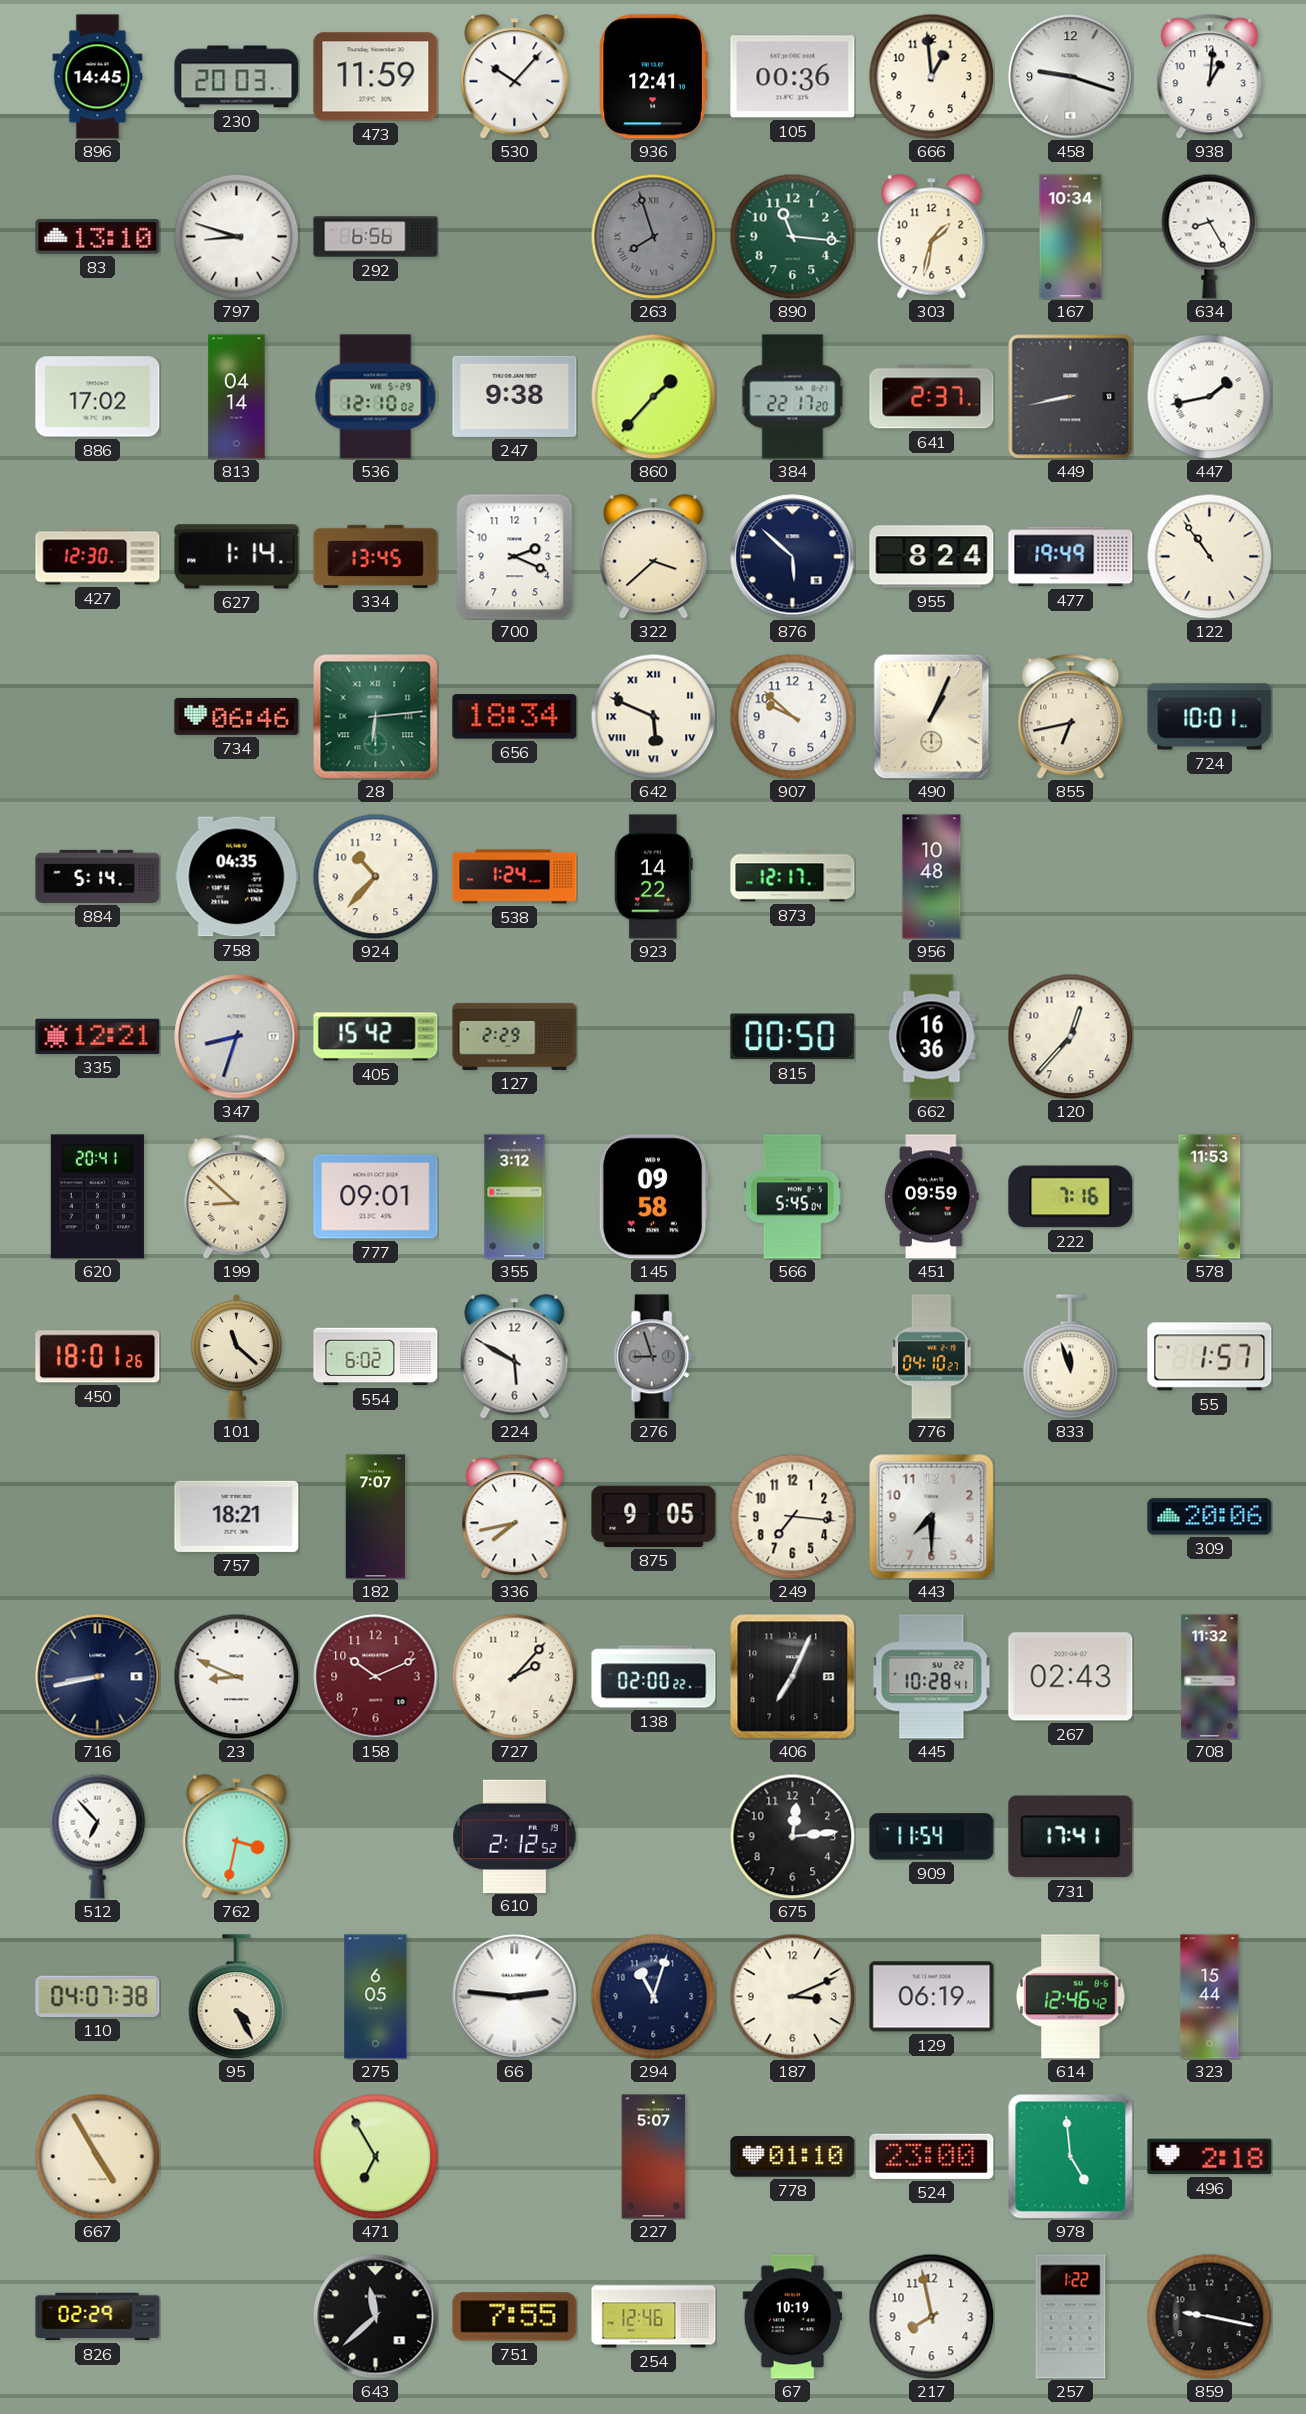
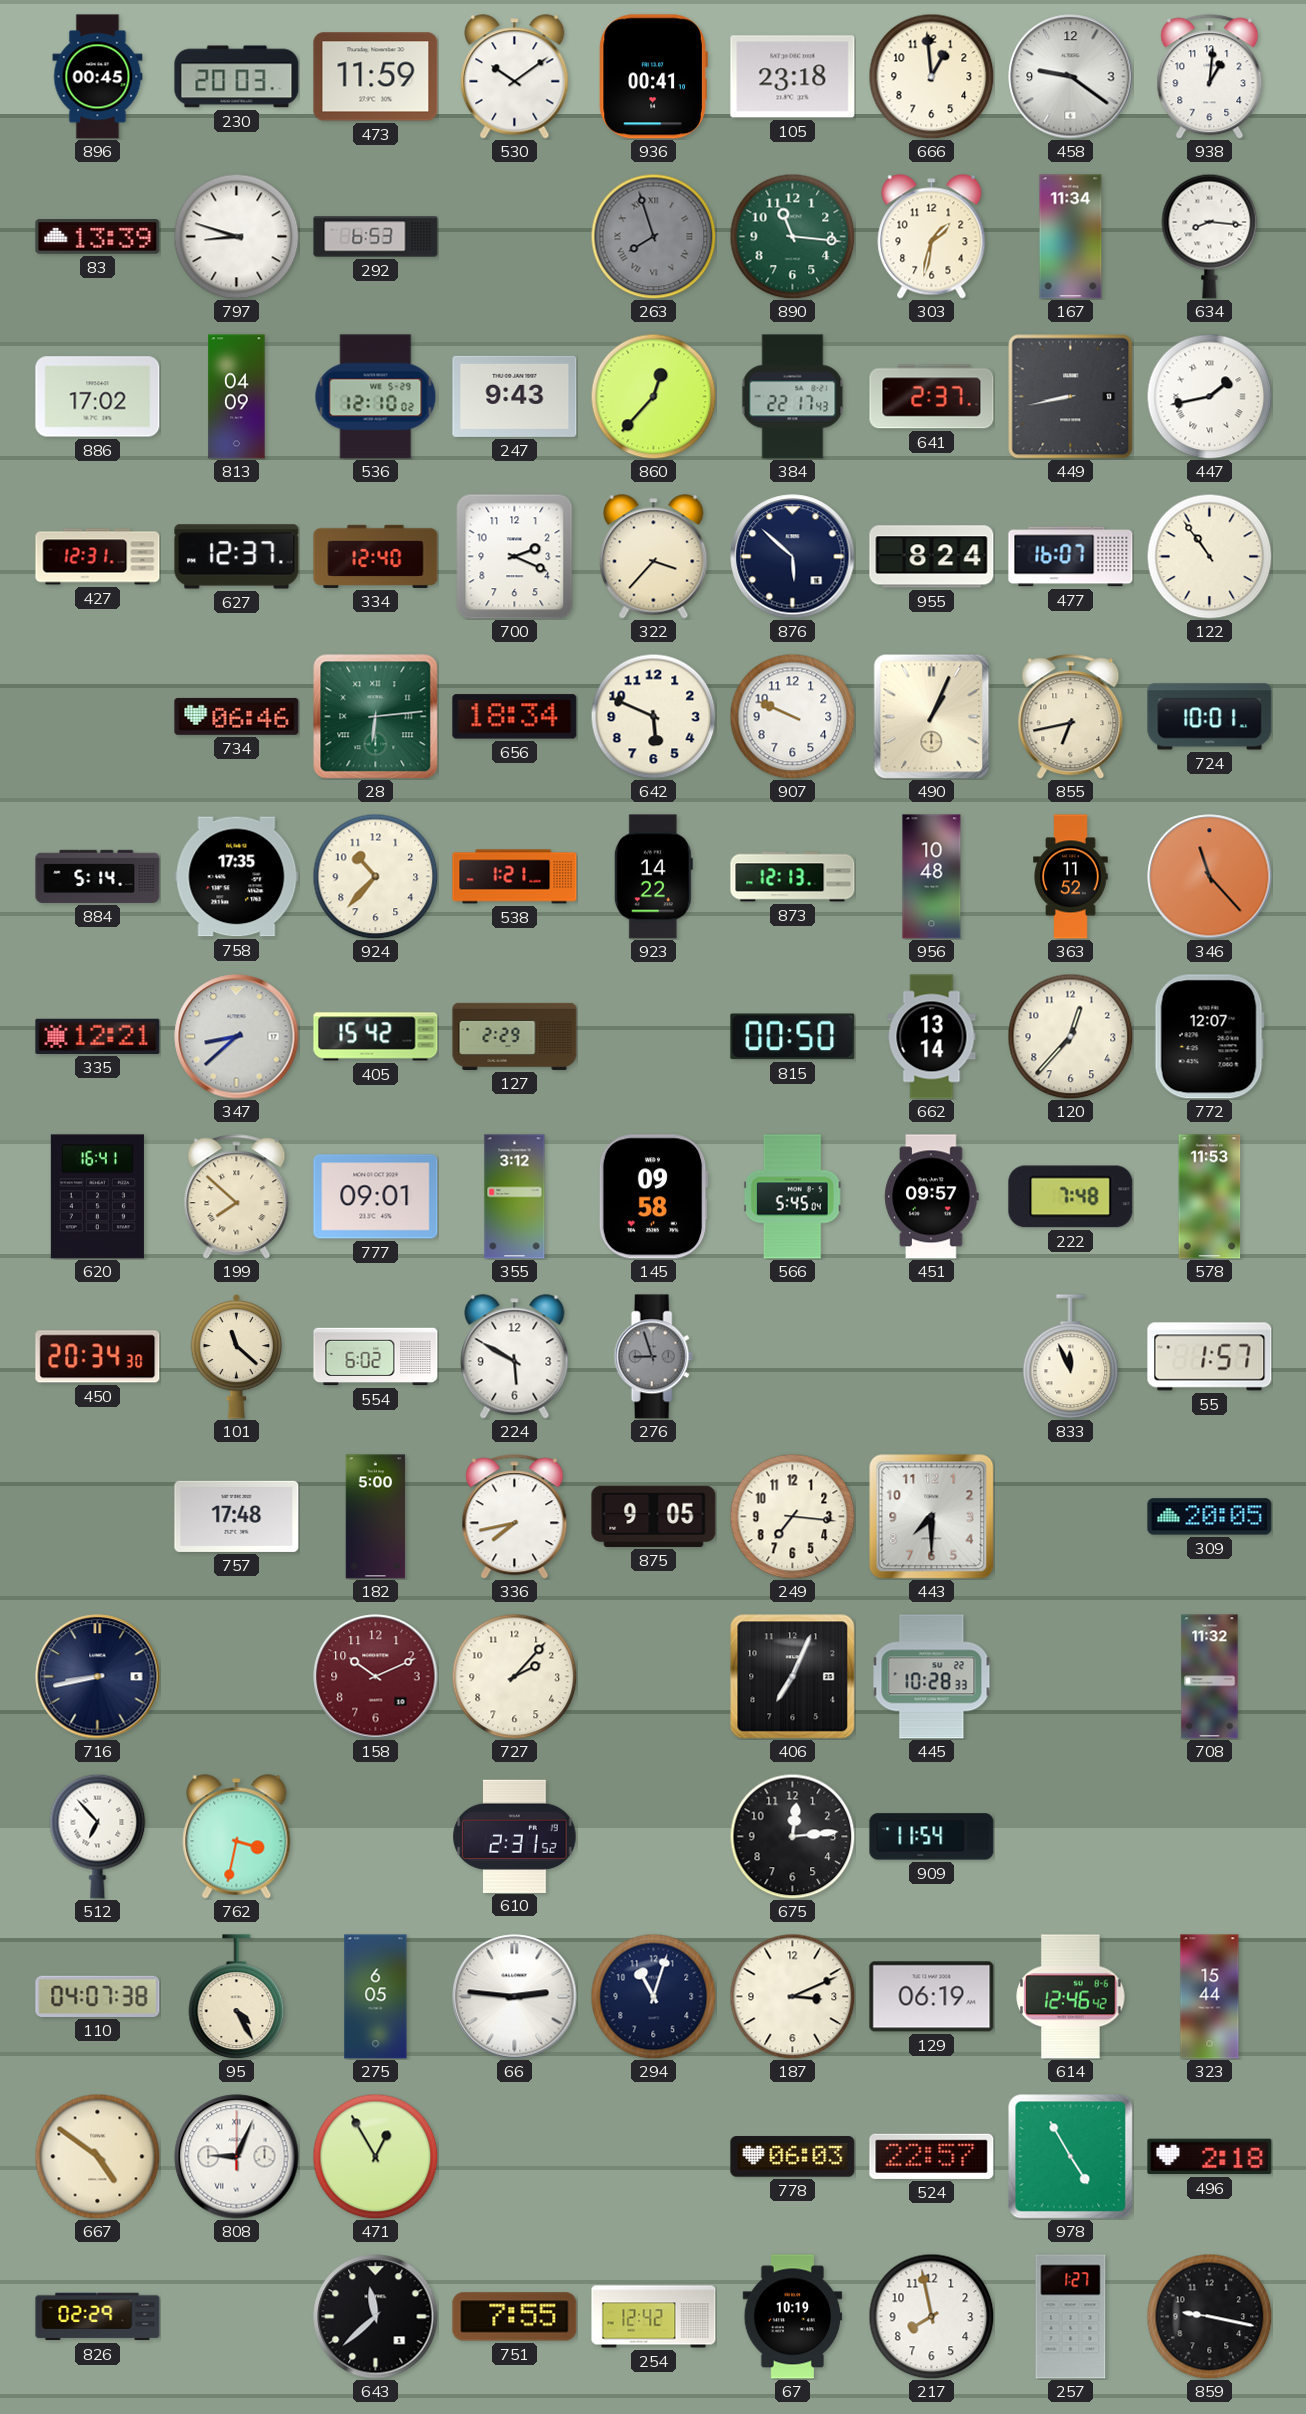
896: 14:45 -> 00:45 (98, 77)
530: 10:07 -> 10:09 (515, 77)
936: 12:41 -> 00:41 (653, 77)
105: 00:36 -> 23:18 (793, 77)
458: 9:18 -> 9:21 (1071, 77)
83: 13:10 -> 13:39 (98, 237)
292: 6:56 -> 6:53 (376, 237)
167: 10:34 -> 11:34 (1071, 237)
634: 8:25 -> 8:16 (1210, 236)
813: 04:14 -> 04:09 (237, 397)
247: 9:38 -> 9:43 (515, 396)
860: 1:37 -> 12:37 (653, 396)
384: 22:17:20 -> 22:17:43 (793, 397)
427: 12:30 -> 12:31 (98, 557)
627: 1:14 -> 12:37 (237, 557)
334: 13:45 -> 12:40 (376, 556)
322: 3:38 -> 3:37 (654, 557)
477: 19:49 -> 16:07 (1071, 557)
642 numerals: Roman -> Arabic (653, 716)
907: 9:52 -> 9:49 (792, 716)
758: 04:35 -> 17:35 (237, 877)
538: 1:24 -> 1:21 (515, 877)
873: 12:17 -> 12:13 (793, 877)
363: none -> 11:52 (1071, 877)
346: none -> 11:23 (1210, 877)
347: 8:33 -> 8:38 (237, 1037)
662: 16:36 -> 13:14 (932, 1037)
772: none -> 12:07 (1209, 1037)
620: 20:41 -> 16:41 (97, 1197)
199: 8:52 -> 7:52 (237, 1197)
451: 09:59 -> 09:57 (932, 1197)
222: 7:16 -> 7:48 (1071, 1197)
450: 18:01 -> 20:34 (98, 1357)
776: 04:10 -> none (932, 1357)
833: 11:57 -> 11:56 (1071, 1357)
757: 18:21 -> 17:48 (237, 1516)
182: 7:07 -> 5:00 (376, 1517)
309: 20:06 -> 20:05 (1210, 1517)
23: 8:49 -> none (236, 1676)
138: 02:00 -> none (654, 1677)
445: 10:28:41 -> 10:28:33 (932, 1677)
267: 02:43 -> none (1071, 1677)
610: 2:12 -> 2:31 (515, 1836)
731: 17:41 -> none (1071, 1837)
667: 4:55 -> 4:51 (97, 2156)
808: none -> 9:04 (237, 2157)
471: 6:55 -> 12:55 (375, 2156)
227: 5:07 -> none (654, 2157)
778: 01:10 -> 06:03 (793, 2157)
524: 23:00 -> 22:57 (932, 2156)
978: 4:59 -> 4:55 (1070, 2156)
254: 12:46 -> 12:42 (654, 2317)
257: 1:22 -> 1:27 (1071, 2317)
